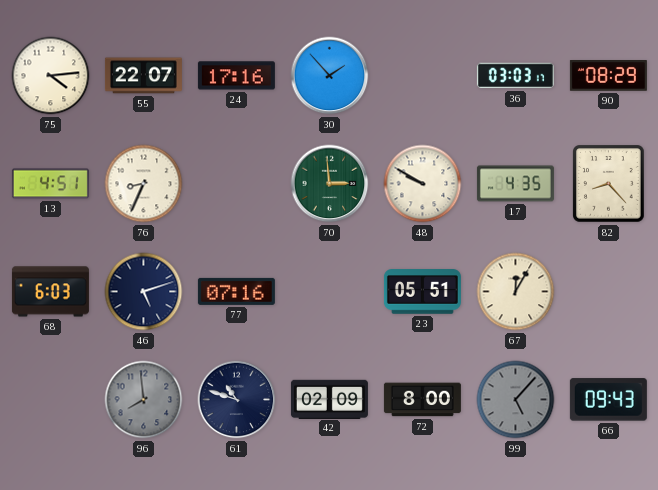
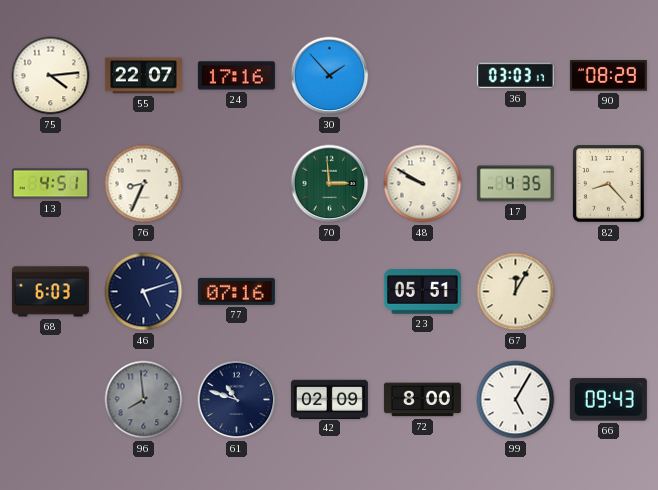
99: 5:07 -> 5:05 (516, 400)
99 dial: grey -> white (516, 400)
